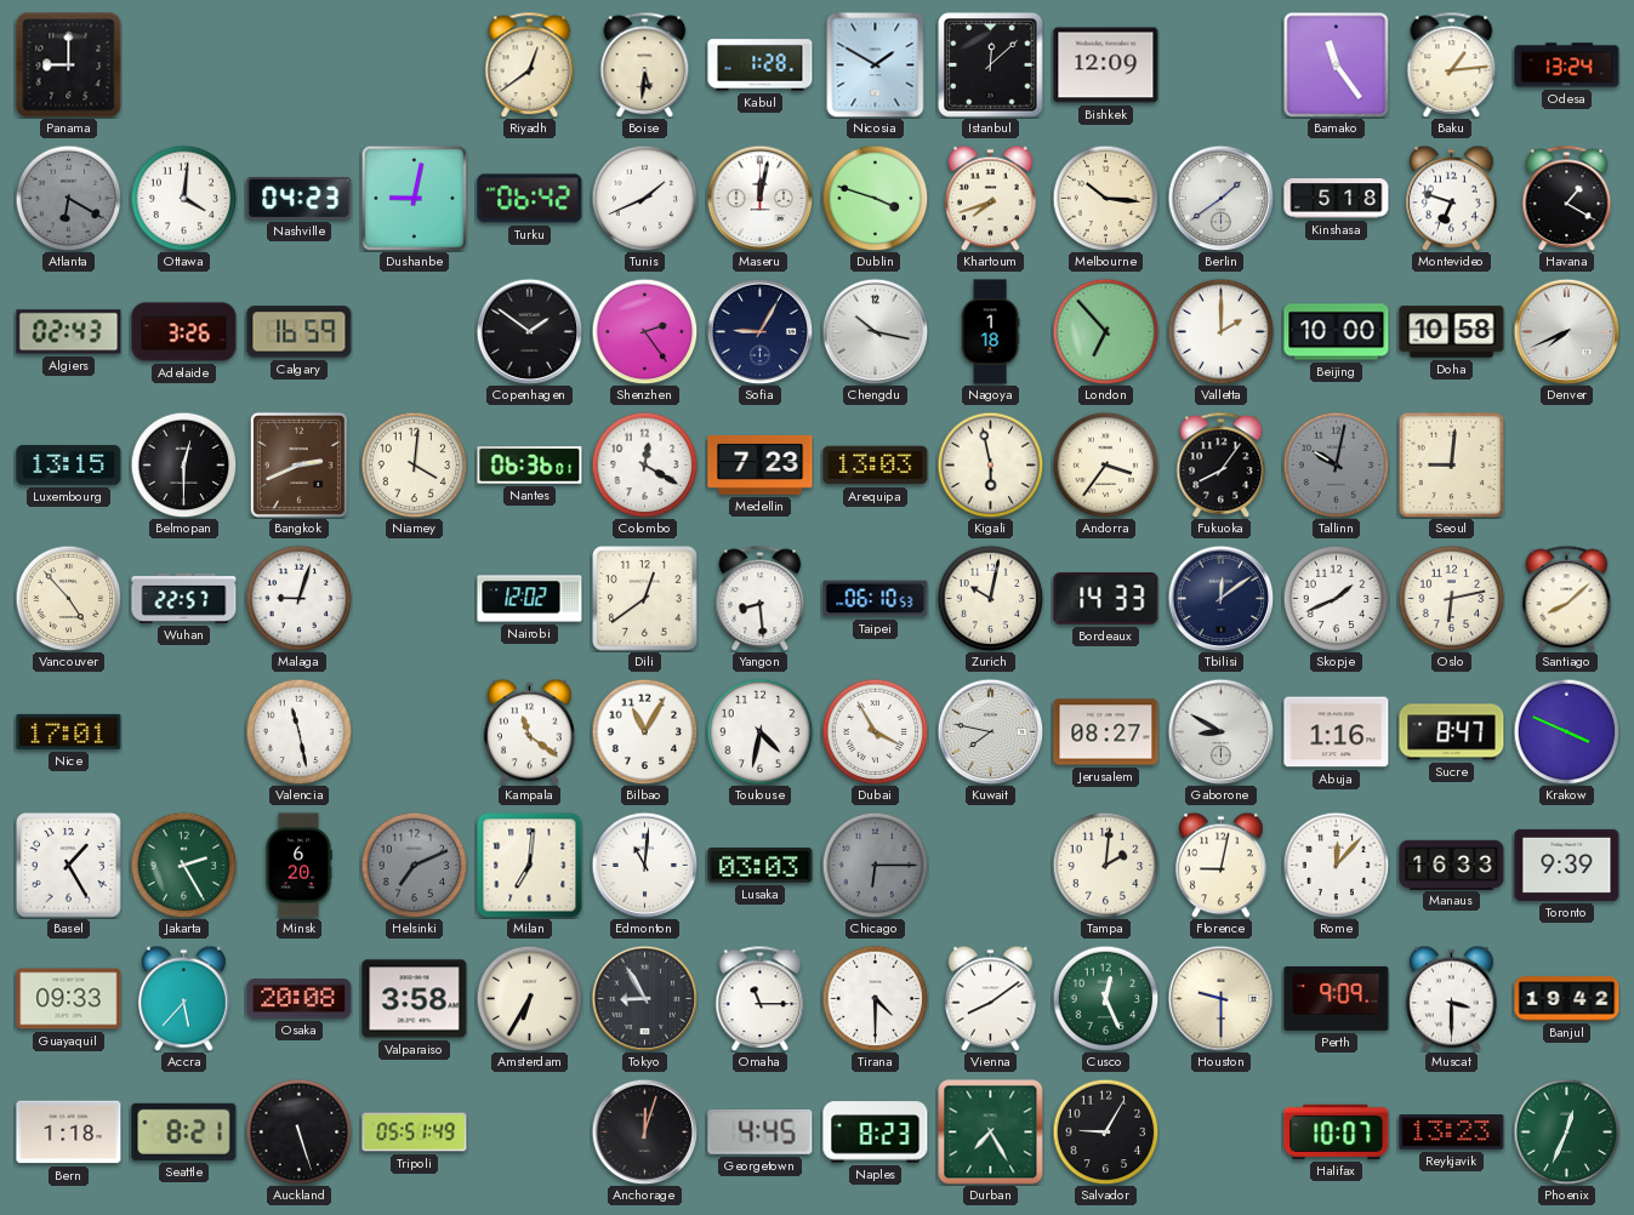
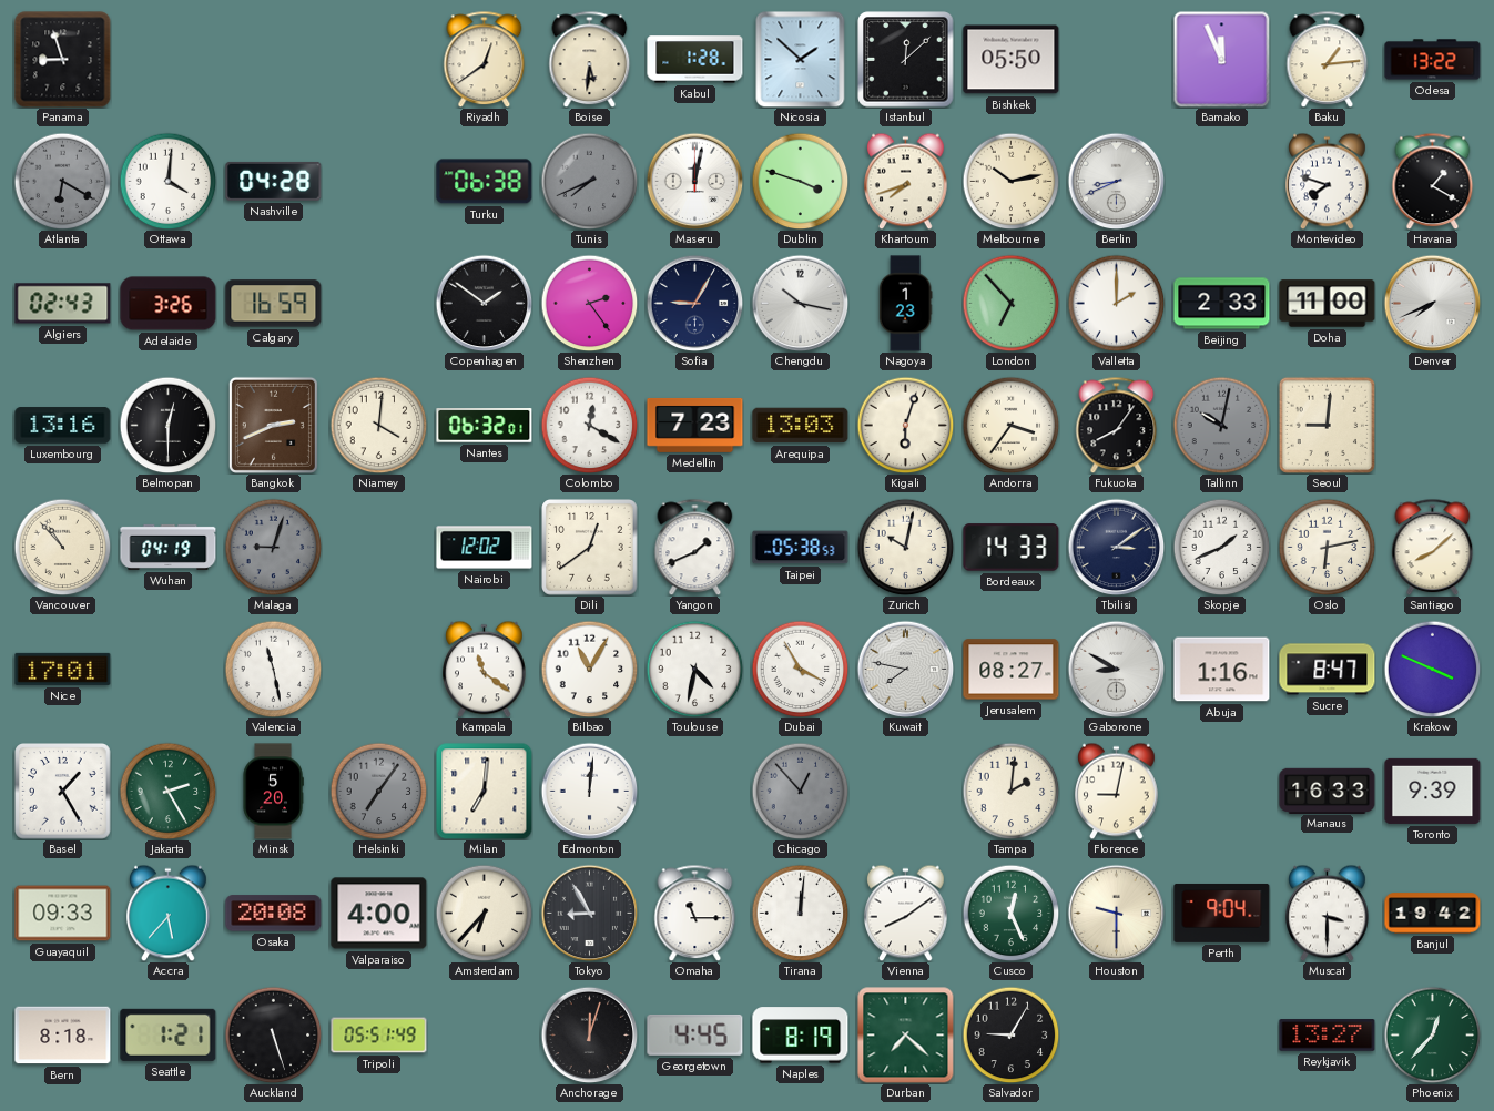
Panama: 9:00 -> 8:57 (63, 60)
Nicosia: 1:50 -> 1:52 (801, 59)
Bishkek: 12:09 -> 05:50 (1012, 60)
Bamako: 11:24 -> 11:56 (1221, 59)
Odesa: 13:24 -> 13:22 (1433, 60)
Nashville: 04:23 -> 04:28 (274, 181)
Dushanbe: 9:02 -> none (414, 198)
Turku: 06:42 -> 06:38 (485, 182)
Tunis: 1:41 -> 7:41 (589, 181)
Tunis dial: white -> grey (589, 181)
Melbourne: 10:16 -> 10:13 (1010, 181)
Berlin: 1:39 -> 8:41 (1116, 181)
Kinshasa: 5:18 -> none (1337, 199)
Montevideo: 6:48 -> 7:48 (1328, 181)
Nagoya: 1:18 -> 1:23 (905, 304)
Beijing: 10:00 -> 2:33 (1222, 304)
Doha: 10:58 -> 11:00 (1328, 304)
Luxembourg: 13:15 -> 13:16 (63, 426)
Nantes: 06:36 -> 06:32 (485, 426)
Kigali: 5:58 -> 6:03 (905, 425)
Vancouver: 4:53 -> 10:53 (62, 547)
Wuhan: 22:57 -> 04:19 (169, 547)
Malaga dial: white -> grey (273, 547)
Yangon: 8:29 -> 1:41 (695, 547)
Taipei: 06:10 -> 05:38 (801, 548)
Tbilisi: 12:09 -> 3:09 (1116, 547)
Minsk: 6:20 -> 5:20 (273, 792)
Helsinki: 7:11 -> 7:06 (378, 791)
Edmonton: 11:01 -> 12:01 (589, 791)
Lusaka: 03:03 -> none (761, 866)
Chicago: 6:15 -> 12:53 (800, 791)
Rome: 12:07 -> none (1336, 865)
Valparaiso: 3:58 -> 4:00 (379, 914)
Amsterdam: 6:35 -> 6:37 (484, 913)
Tirana: 4:30 -> 12:01 (800, 913)
Perth: 9:09 -> 9:04 (1222, 913)
Bern: 1:18 -> 8:18 (63, 1036)
Seattle: 8:21 -> 1:21 (169, 1034)
Naples: 8:23 -> 8:19 (801, 1036)
Durban: 7:25 -> 7:22 (906, 1036)
Halifax: 10:07 -> none (1337, 1131)
Reykjavik: 13:23 -> 13:27 (1328, 1036)
Phoenix: 12:34 -> 12:37 (1432, 1034)
